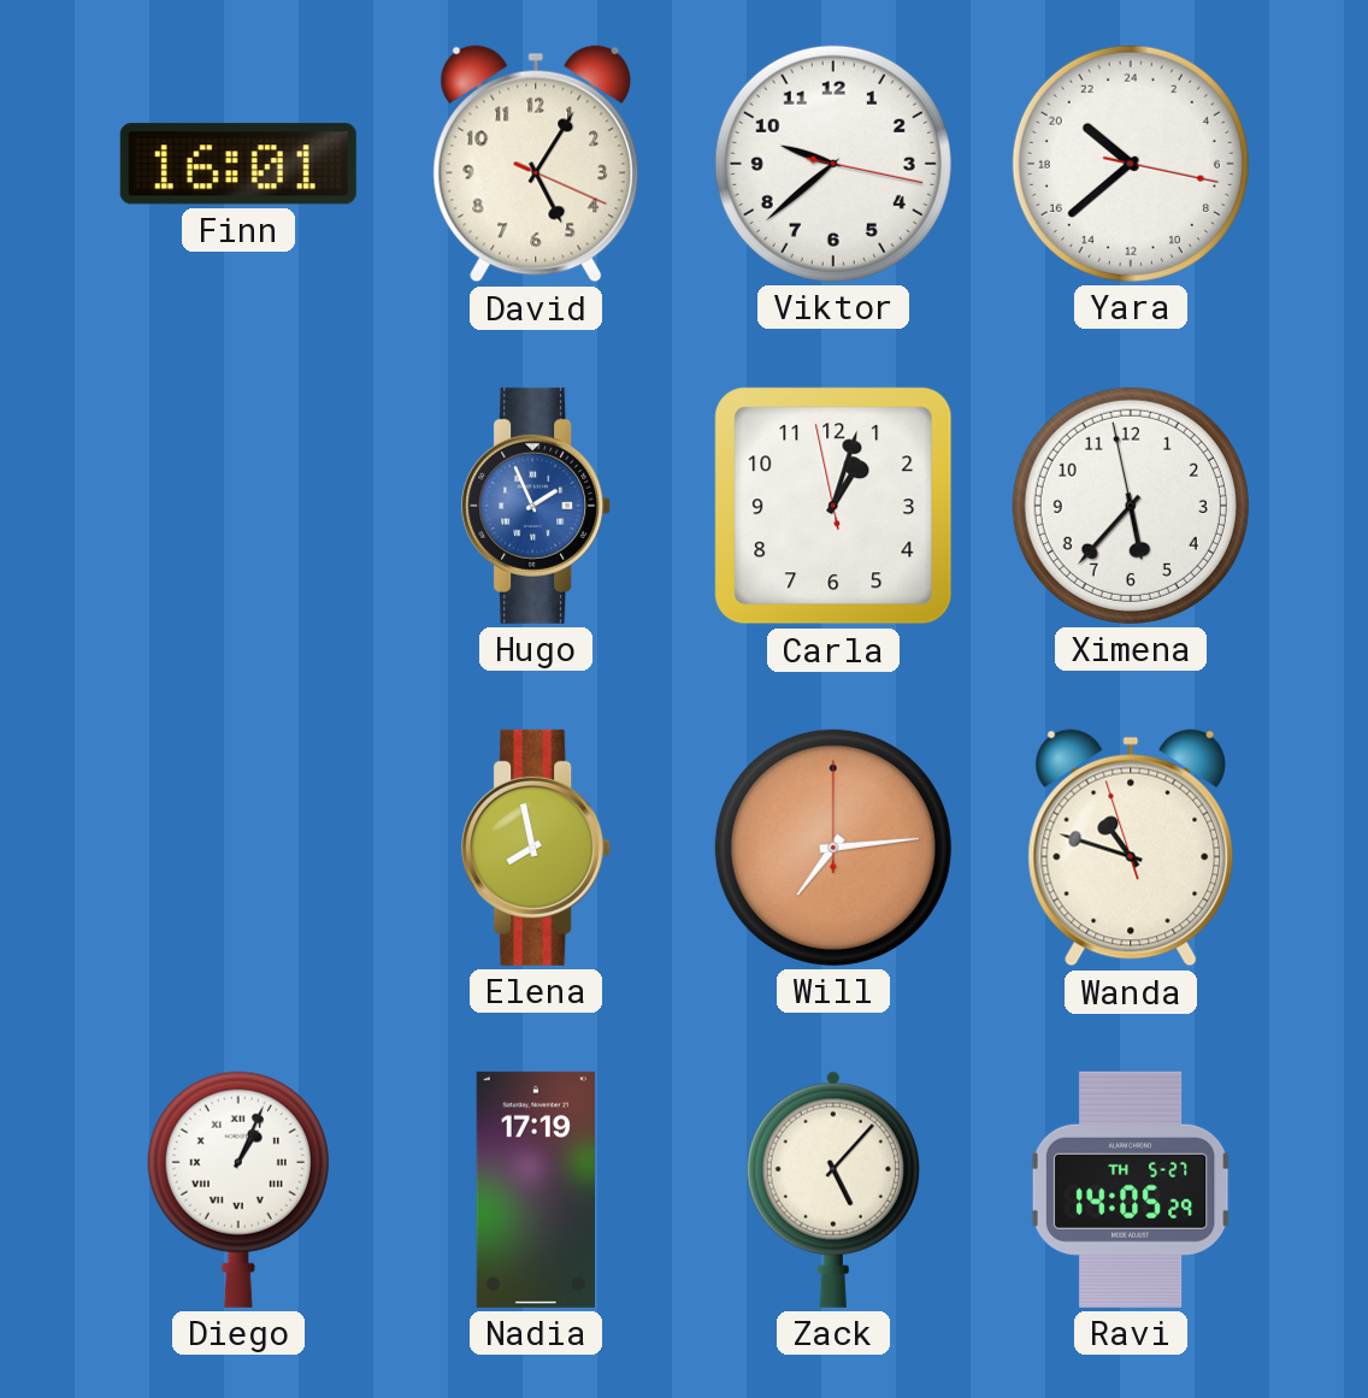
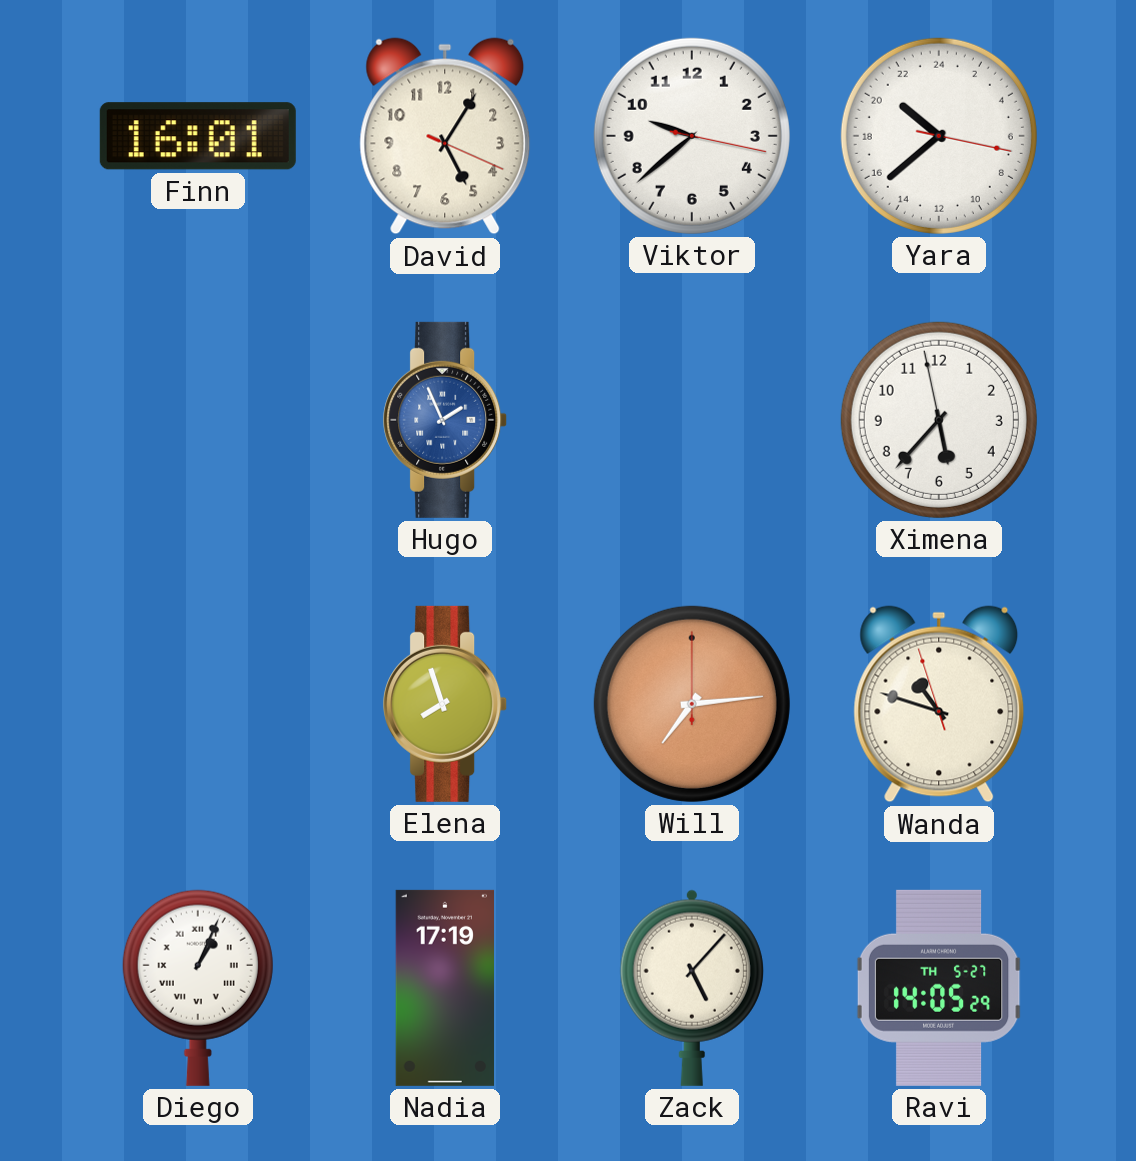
Carla: 1:02 -> none (833, 506)
Elena: 7:58 -> 7:57 (446, 704)
